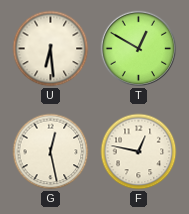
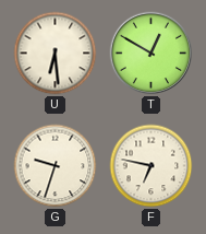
G: 12:28 -> 9:33 (56, 166)
F: 12:47 -> 6:47 (152, 166)
